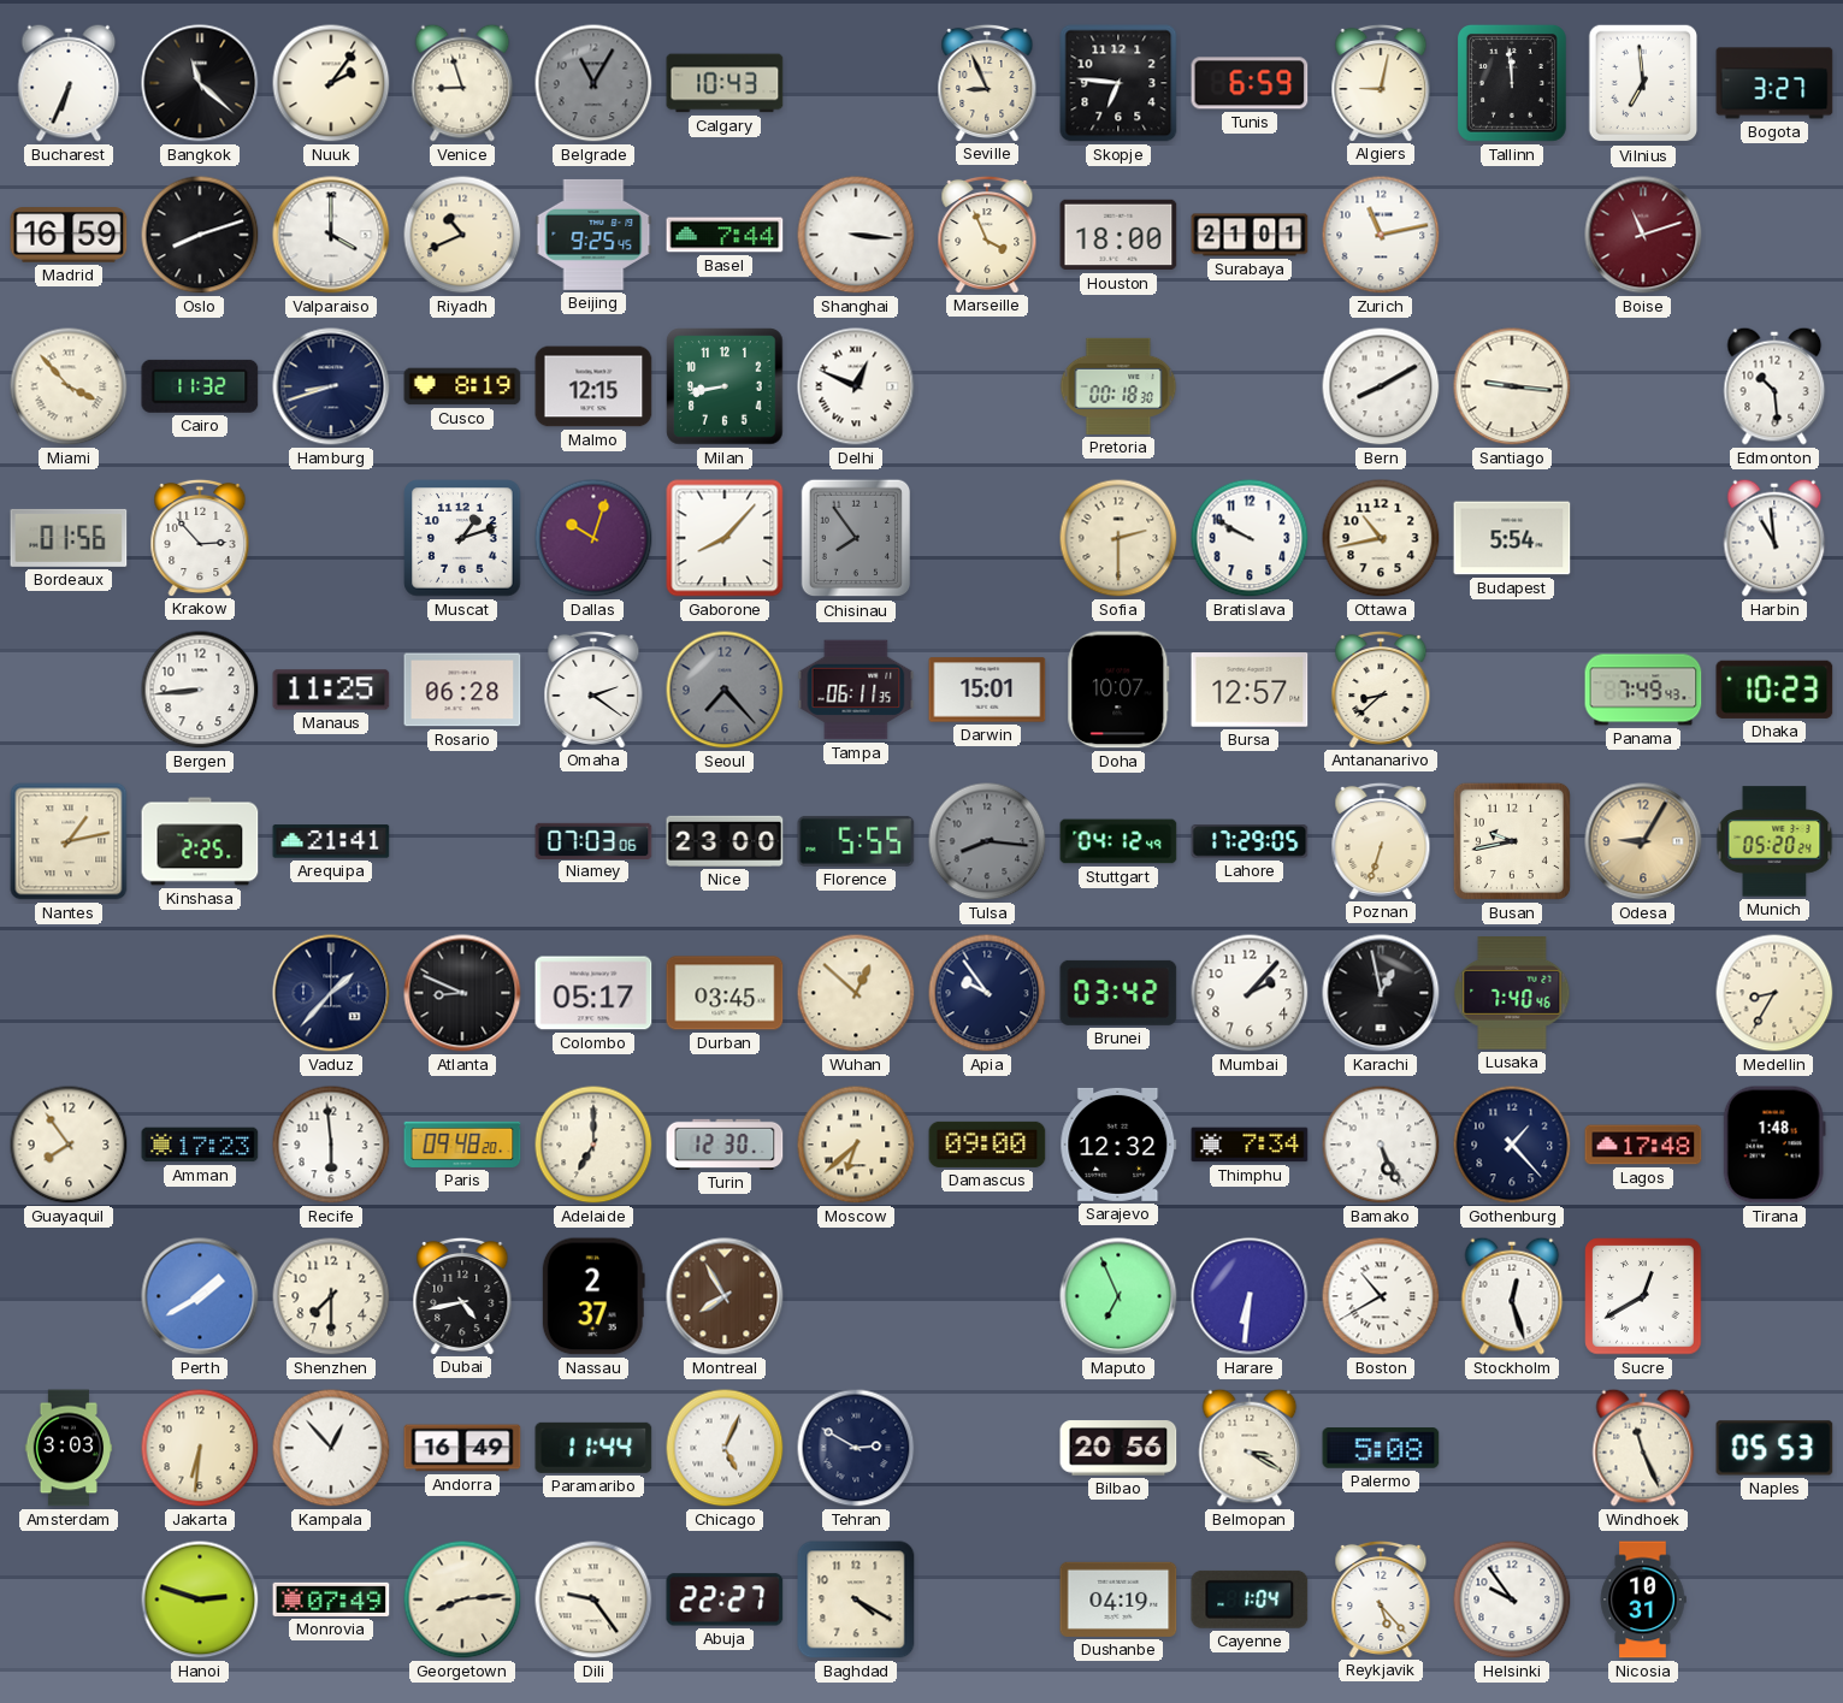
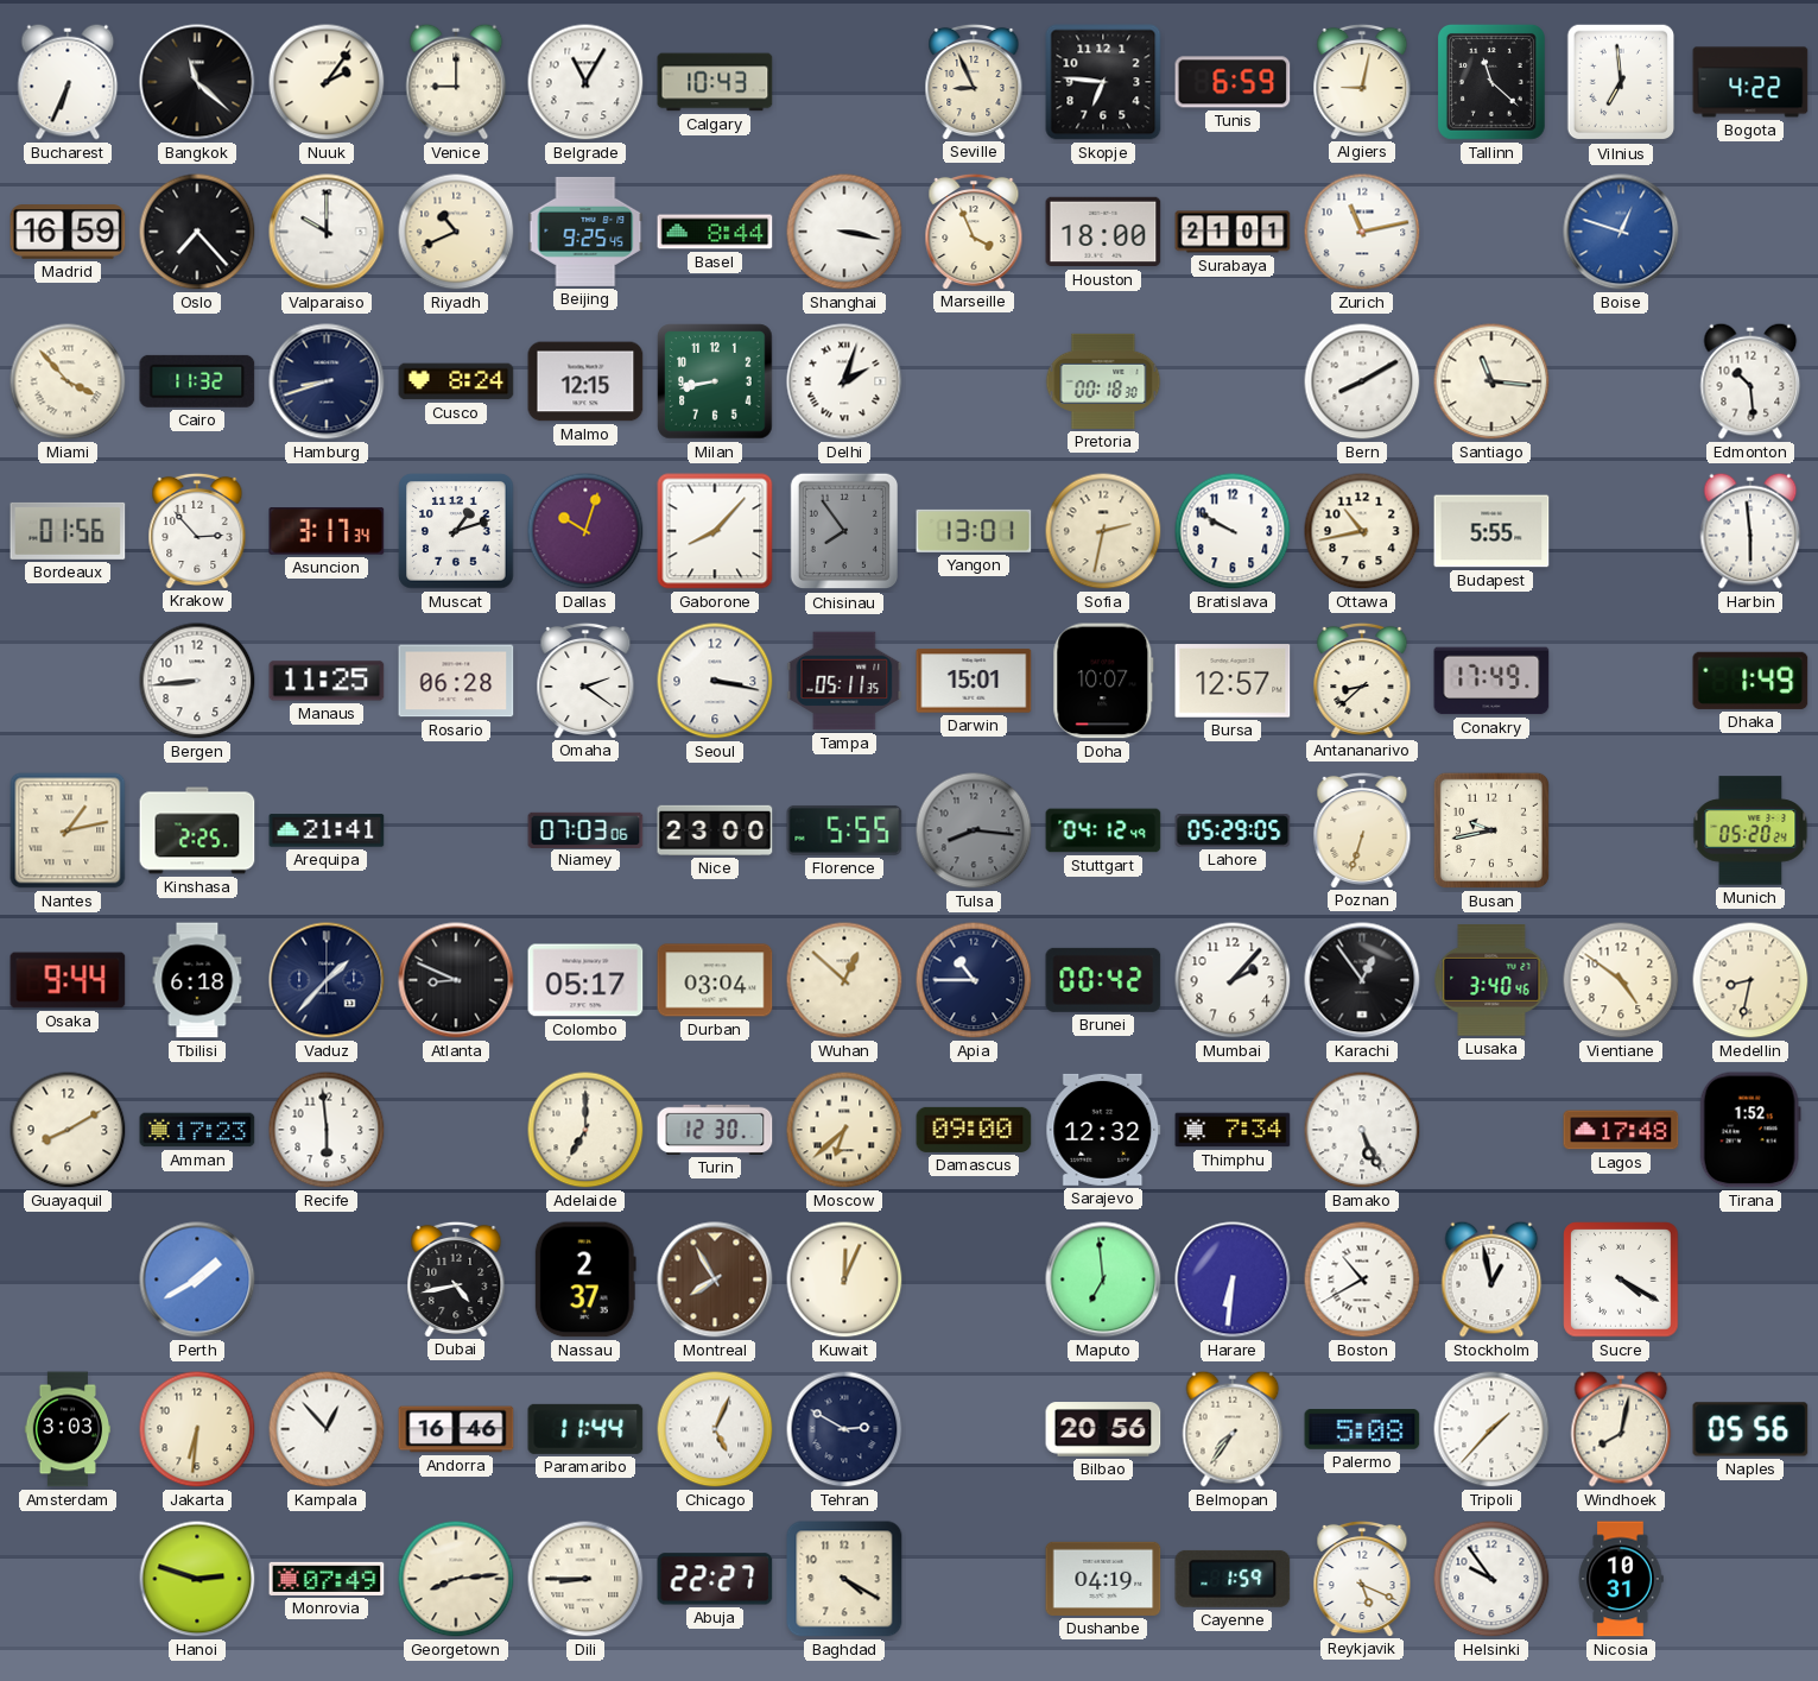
Venice: 8:57 -> 9:00 (456, 82)
Belgrade dial: grey -> white (585, 82)
Tallinn: 11:59 -> 11:22 (1491, 82)
Bogota: 3:27 -> 4:22 (1750, 82)
Oslo: 8:12 -> 7:23 (197, 232)
Valparaiso: 4:00 -> 10:00 (327, 232)
Basel: 7:44 -> 8:44 (715, 232)
Shanghai: 3:16 -> 3:17 (844, 232)
Boise: 11:12 -> 12:48 (1621, 232)
Boise dial: burgundy -> blue (1621, 232)
Cusco: 8:19 -> 8:24 (456, 381)
Delhi: 12:49 -> 2:03 (844, 381)
Santiago: 9:16 -> 11:16 (1491, 381)
Asuncion: none -> 3:17 (327, 531)
Yangon: none -> 13:01 (974, 531)
Sofia: 2:30 -> 2:32 (1103, 531)
Budapest: 5:54 -> 5:55 (1491, 531)
Harbin: 10:59 -> 5:59 (1750, 531)
Seoul: 7:23 -> 3:17 (715, 681)
Seoul dial: grey -> white (715, 681)
Tampa: 06:11 -> 05:11 (844, 681)
Conakry: none -> 17:49 (1491, 681)
Panama: 7:49 -> none (1643, 690)
Dhaka: 10:23 -> 1:49 (1750, 681)
Lahore: 17:29 -> 05:29 (1233, 830)
Odesa: 9:05 -> none (1643, 841)
Osaka: none -> 9:44 (68, 980)
Tbilisi: none -> 6:18 (197, 980)
Durban: 03:45 -> 03:04 (715, 980)
Apia: 9:54 -> 10:45 (974, 980)
Brunei: 03:42 -> 00:42 (1103, 980)
Karachi: 12:58 -> 12:54 (1362, 980)
Lusaka: 7:40 -> 3:40 (1491, 981)
Vientiane: none -> 4:51 (1621, 980)
Medellin: 8:35 -> 8:32 (1750, 980)
Guayaquil: 7:54 -> 8:10 (68, 1130)
Paris: 09:48 -> none (462, 1145)
Gothenburg: 1:23 -> none (1512, 1145)
Tirana: 1:48 -> 1:52 (1750, 1130)
Shenzhen: 7:30 -> none (331, 1296)
Kuwait: none -> 12:04 (844, 1279)
Maputo: 6:56 -> 6:59 (1103, 1279)
Stockholm: 12:27 -> 12:58 (1491, 1279)
Sucre: 12:40 -> 4:20 (1621, 1279)
Andorra: 16:49 -> 16:46 (456, 1429)
Belmopan: 3:20 -> 7:36 (1233, 1429)
Tripoli: none -> 1:37 (1491, 1429)
Windhoek: 11:26 -> 8:02 (1621, 1429)
Naples: 05:53 -> 05:56 (1750, 1429)
Dili: 9:24 -> 8:45 (585, 1579)
Cayenne: 1:04 -> 1:59 (1233, 1579)
Reykjavik: 5:23 -> 5:19 (1362, 1578)
